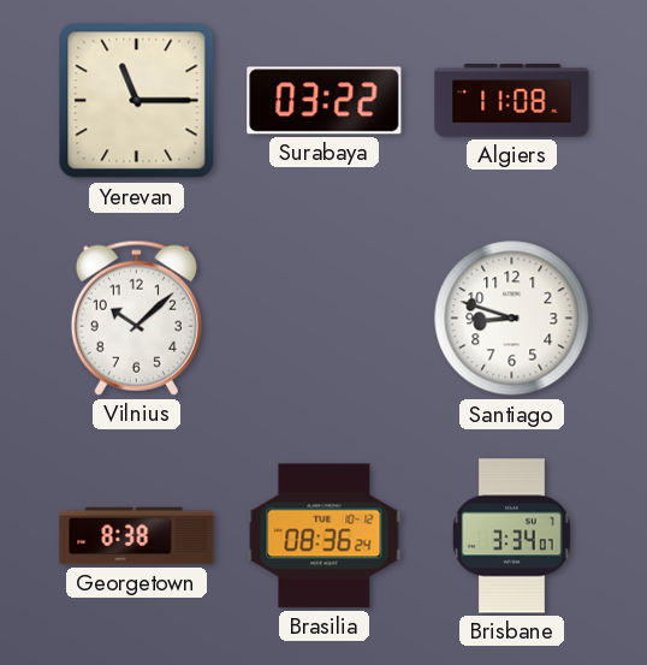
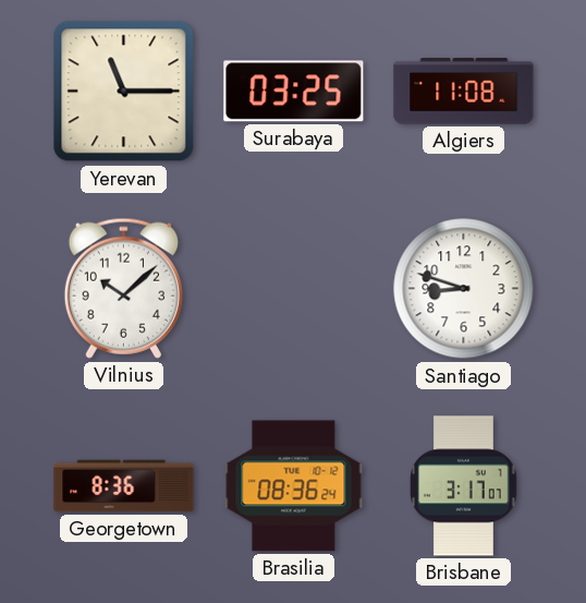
Surabaya: 03:22 -> 03:25 (294, 92)
Georgetown: 8:38 -> 8:36 (124, 486)
Brisbane: 3:34 -> 3:17 (464, 486)
